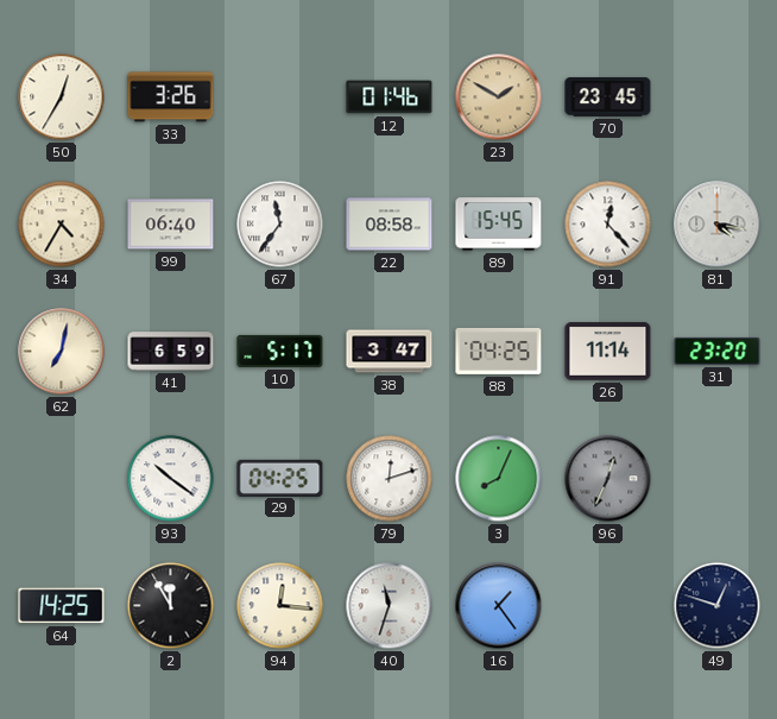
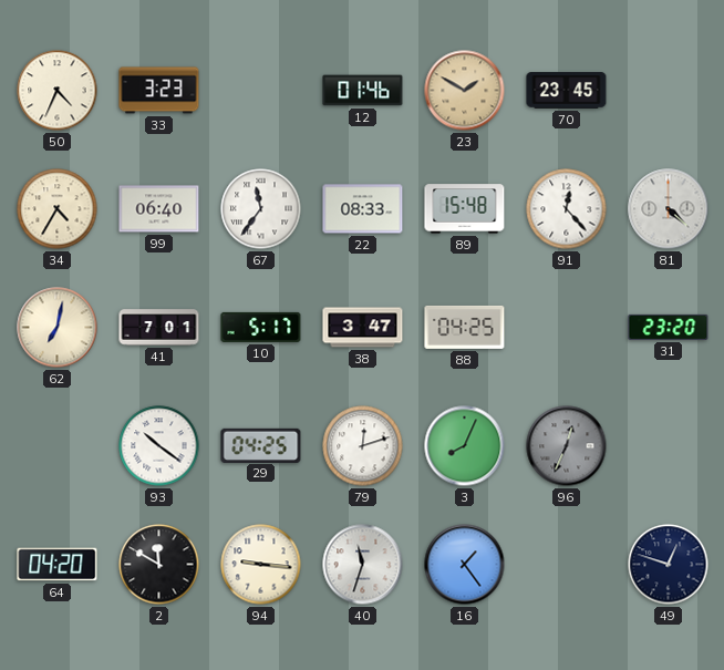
50: 12:35 -> 4:34 (58, 91)
33: 3:26 -> 3:23 (159, 91)
22: 08:58 -> 08:33 (363, 209)
89: 15:45 -> 15:48 (465, 209)
81: 4:17 -> 4:22 (669, 209)
41: 6:59 -> 7:01 (159, 328)
26: 11:14 -> none (608, 352)
64: 14:25 -> 04:20 (58, 565)
2: 11:55 -> 11:50 (159, 565)
94: 12:16 -> 9:16 (261, 565)
